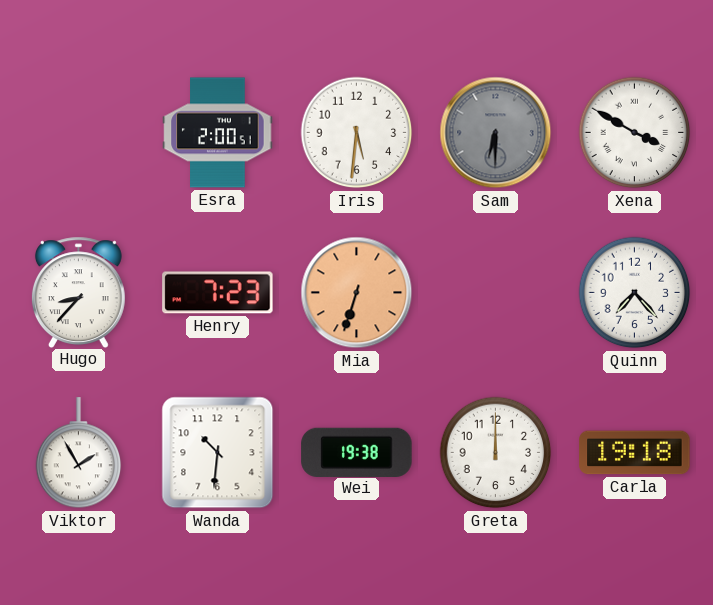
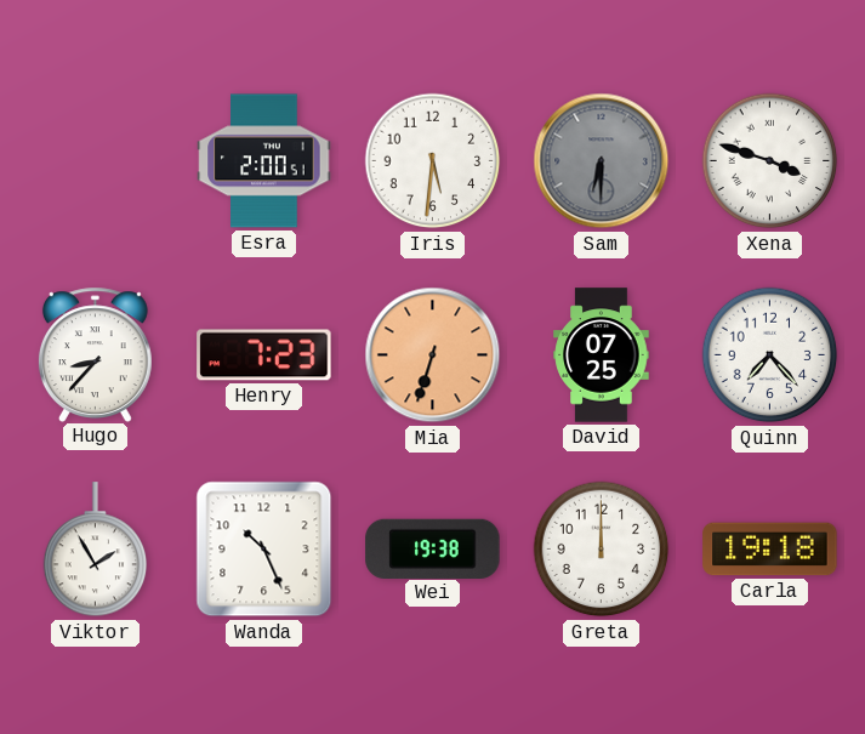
Xena: 3:50 -> 3:48 (770, 161)
David: none -> 07:25 (602, 355)
Wanda: 10:31 -> 10:26 (264, 550)
